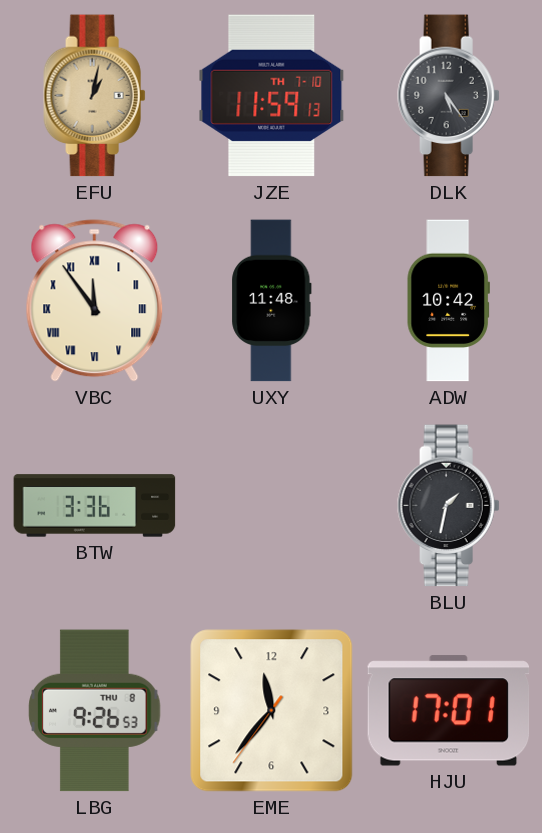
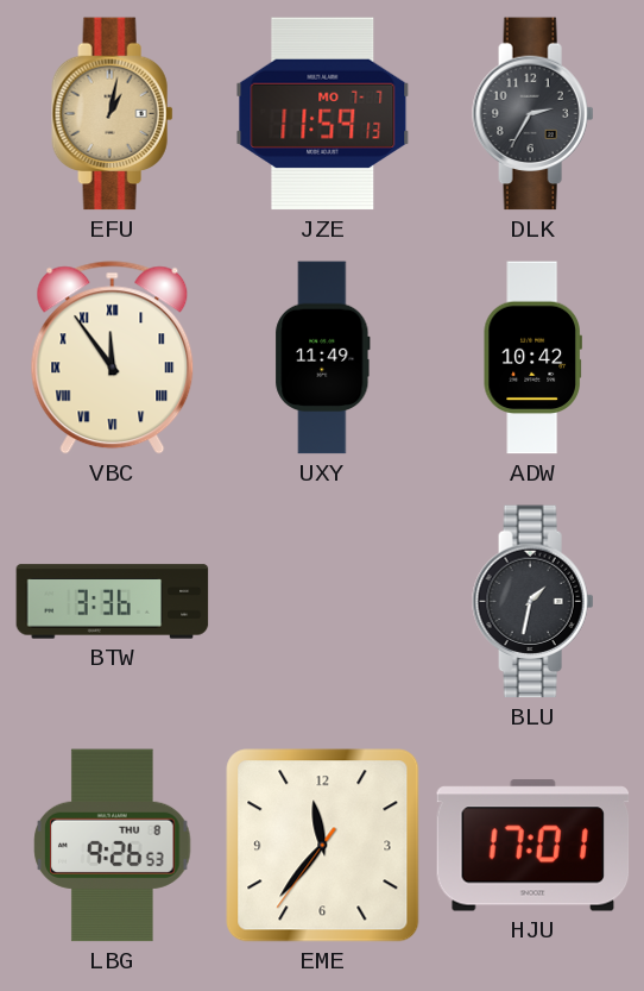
JZE date: TH 7-10 -> MO 7-7 (323, 114)
DLK: 5:24 -> 2:35 (533, 114)
UXY: 11:48 -> 11:49 (323, 358)
